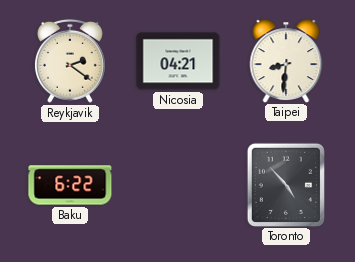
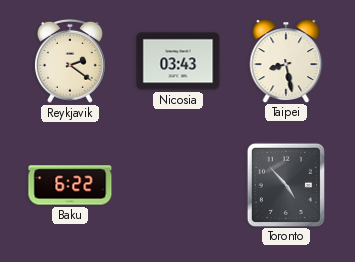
Nicosia: 04:21 -> 03:43 (178, 61)
Taipei: 8:31 -> 8:28 (286, 61)
